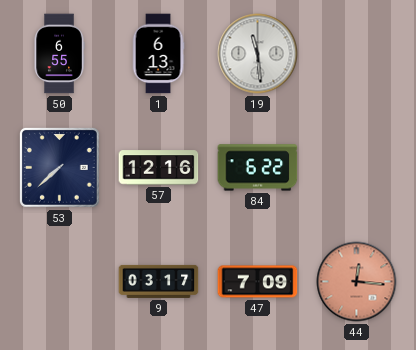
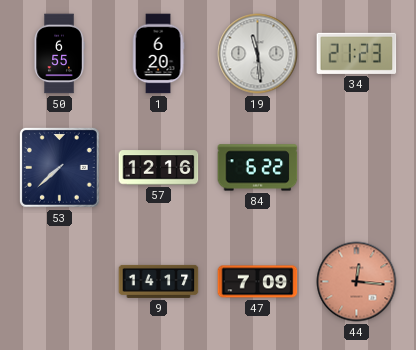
1: 6:13 -> 6:20 (158, 54)
34: none -> 21:23 (357, 53)
9: 03:17 -> 14:17 (159, 281)
